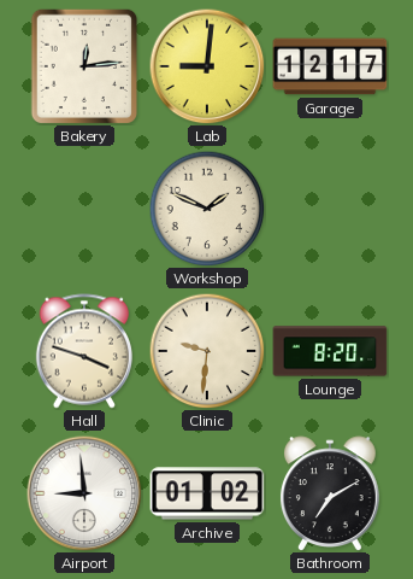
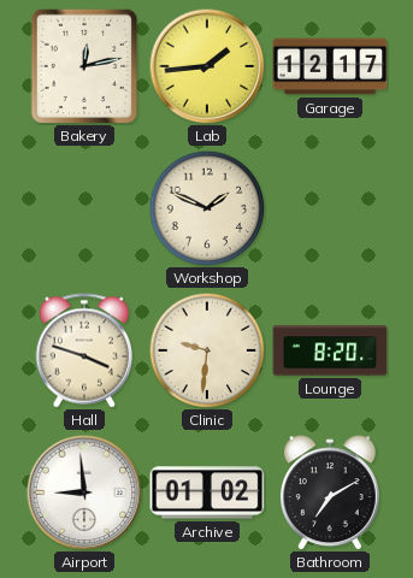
Bakery: 12:14 -> 12:13 (83, 65)
Lab: 9:01 -> 1:44 (207, 66)
